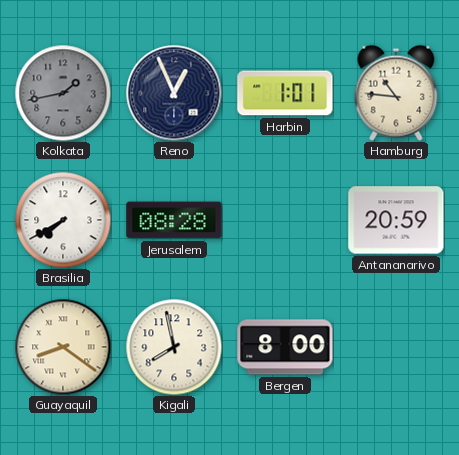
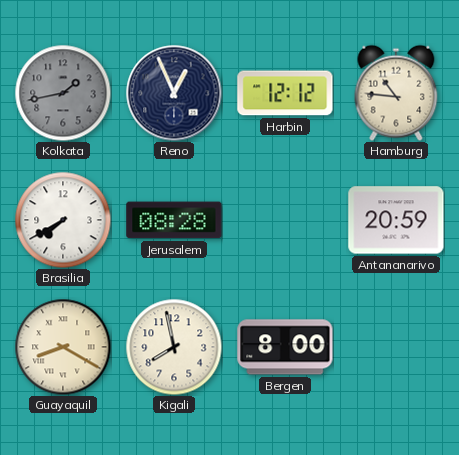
Harbin: 1:01 -> 12:12 (285, 93)
Guayaquil: 8:21 -> 8:20 (63, 347)
